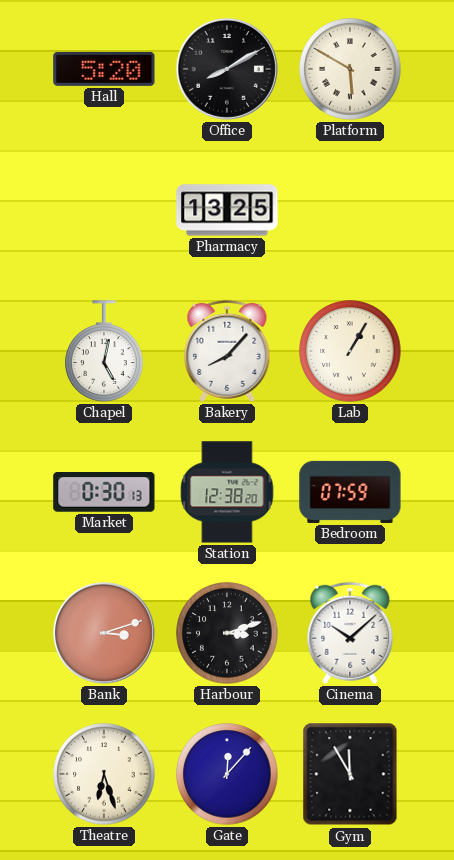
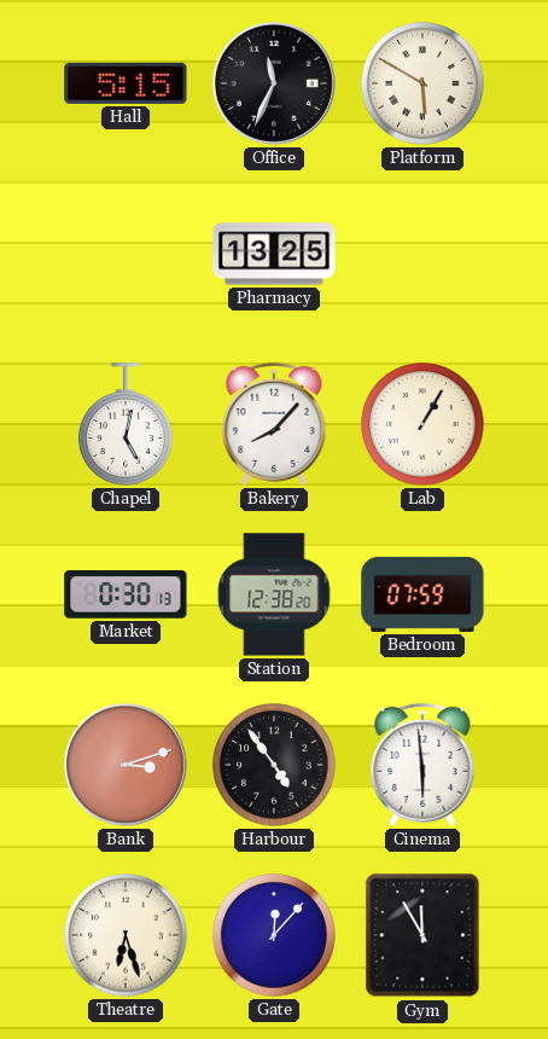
Hall: 5:20 -> 5:15 (126, 83)
Office: 8:10 -> 11:34 (274, 83)
Harbour: 3:12 -> 4:54 (274, 765)
Cinema: 10:08 -> 5:59 (422, 765)
